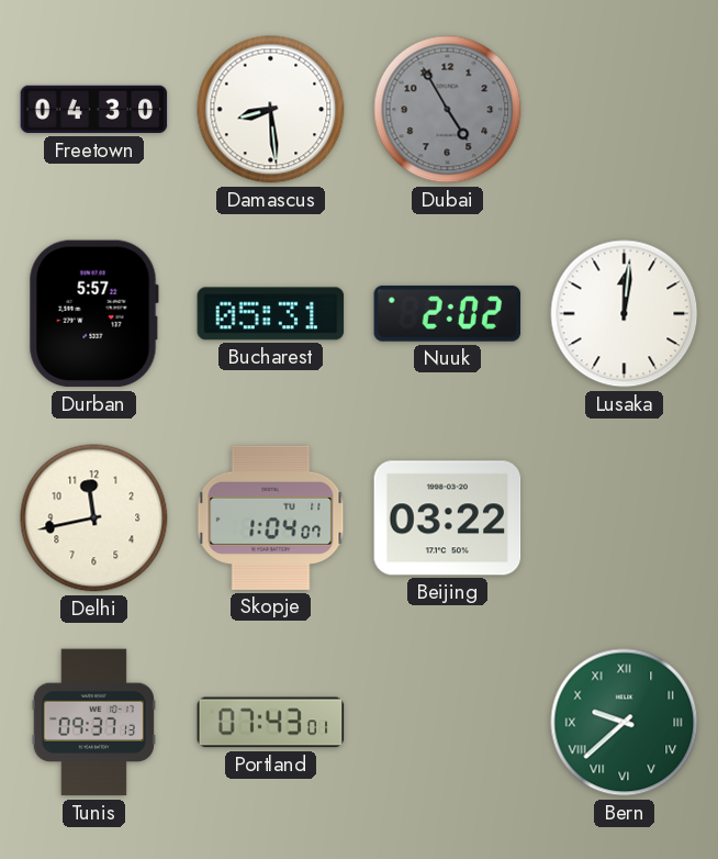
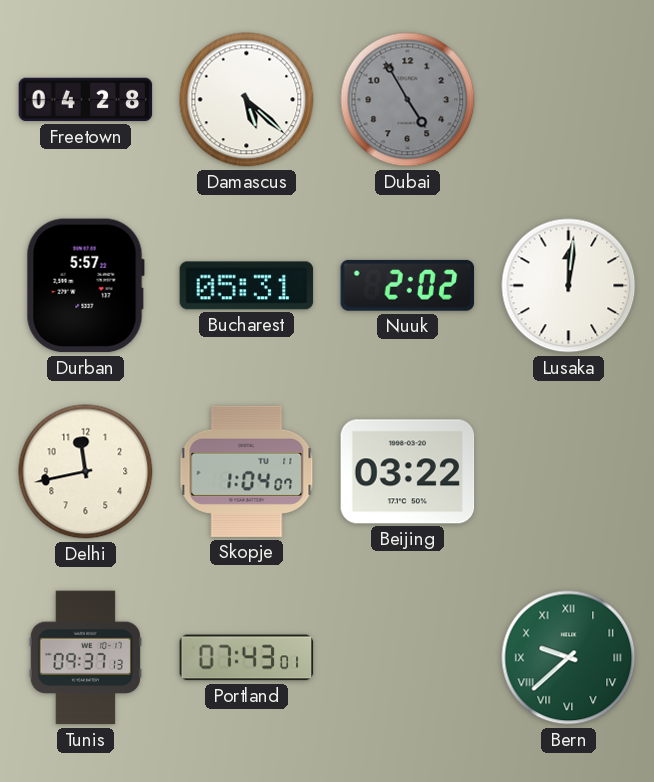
Freetown: 04:30 -> 04:28 (86, 100)
Damascus: 8:29 -> 5:22 (247, 100)
